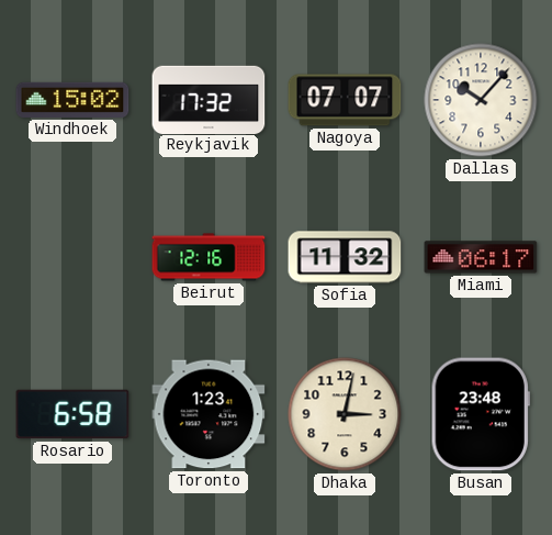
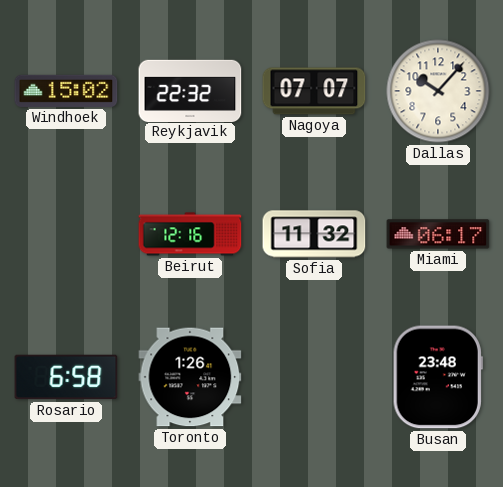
Reykjavik: 17:32 -> 22:32 (190, 90)
Toronto: 1:23 -> 1:26 (190, 377)
Dhaka: 3:02 -> none (345, 414)
